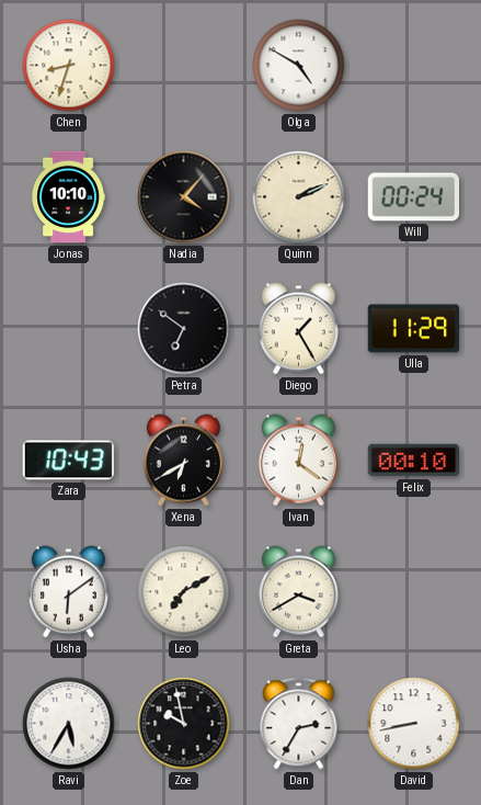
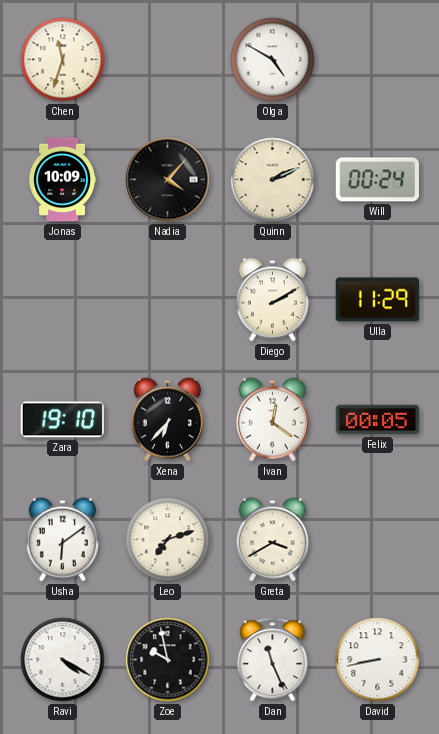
Chen: 8:33 -> 11:33 (63, 60)
Jonas: 10:10 -> 10:09 (62, 180)
Petra: 6:51 -> none (184, 329)
Diego: 1:25 -> 2:10 (272, 300)
Zara: 10:43 -> 19:10 (62, 420)
Xena: 6:40 -> 6:37 (167, 420)
Felix: 00:10 -> 00:05 (378, 420)
Leo: 7:10 -> 7:12 (168, 540)
Ravi: 5:35 -> 4:20 (63, 660)
Dan: 2:35 -> 11:26 (273, 660)
